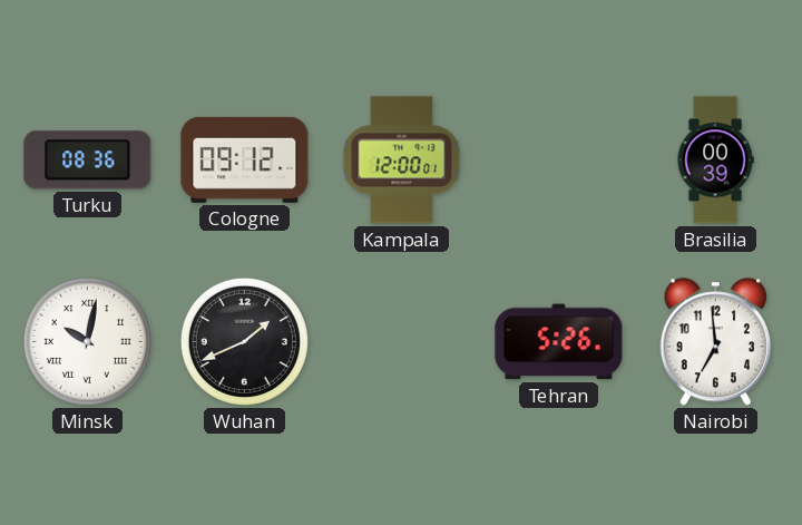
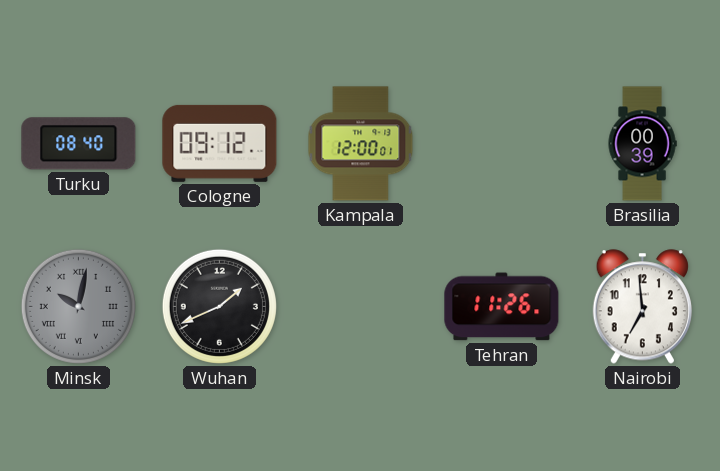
Turku: 08:36 -> 08:40 (79, 144)
Minsk dial: white -> grey (78, 306)
Tehran: 5:26 -> 11:26 (502, 307)
